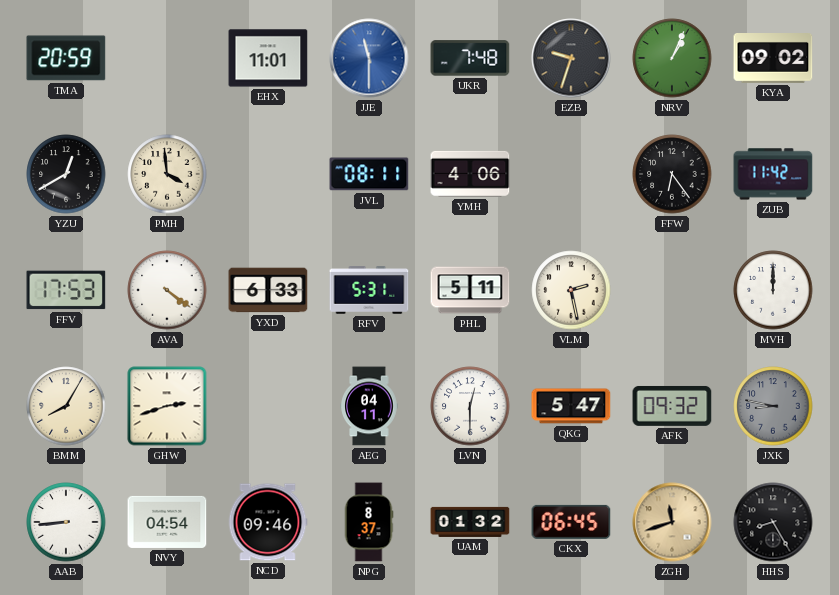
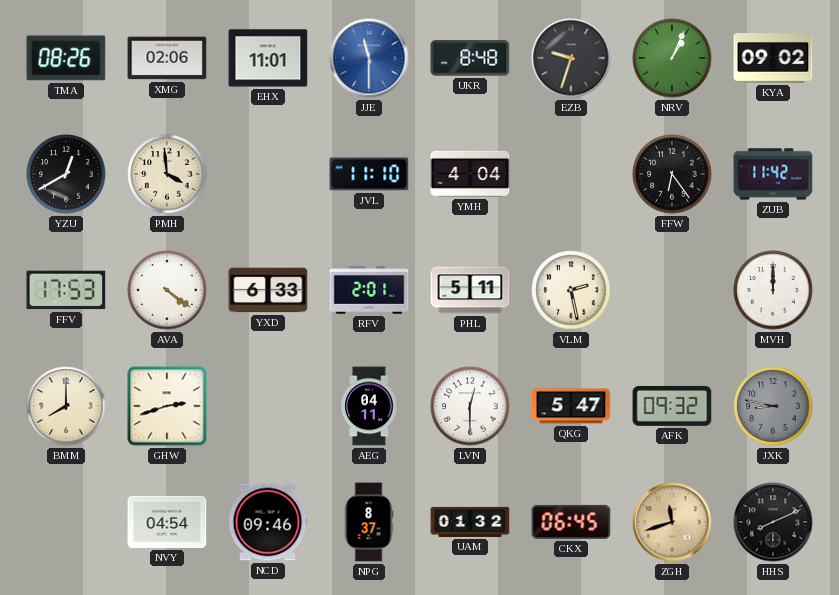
TMA: 20:59 -> 08:26 (66, 58)
XMG: none -> 02:06 (167, 58)
UKR: 7:48 -> 8:48 (470, 58)
JVL: 08:11 -> 11:10 (369, 174)
YMH: 4:06 -> 4:04 (470, 174)
RFV: 5:31 -> 2:01 (369, 290)
BMM: 8:05 -> 8:00 (66, 406)
AAB: 8:44 -> none (66, 522)
HHS: 8:25 -> 8:11 (773, 522)
